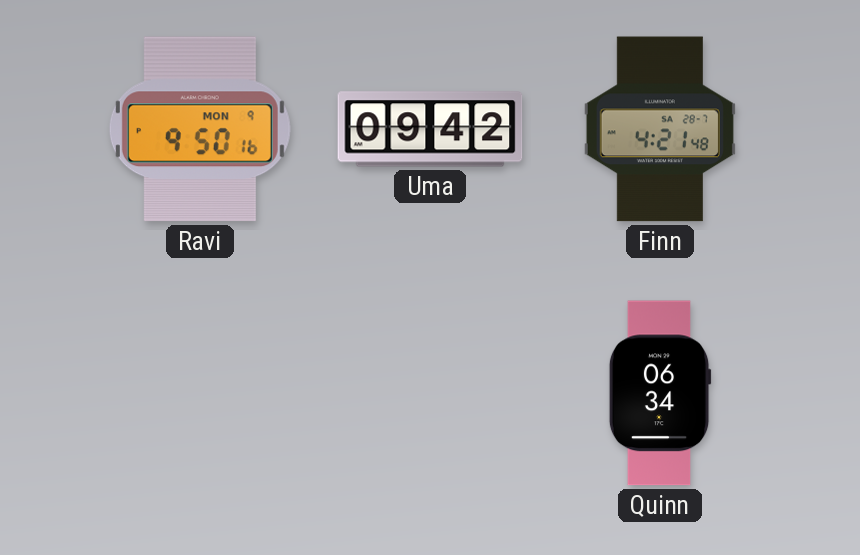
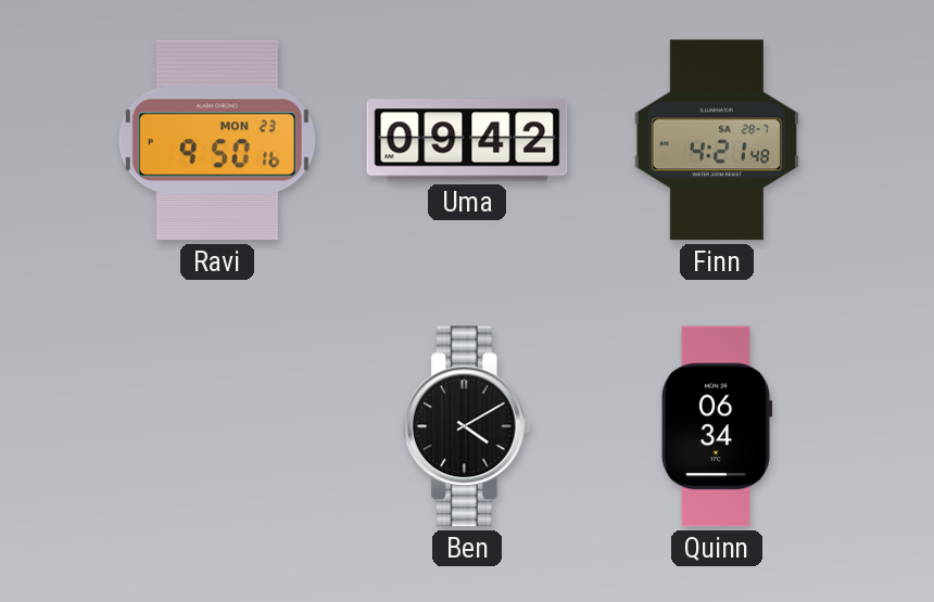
Ravi date: MON 9 -> MON 23 (217, 140)
Ben: none -> 4:10 (467, 426)
